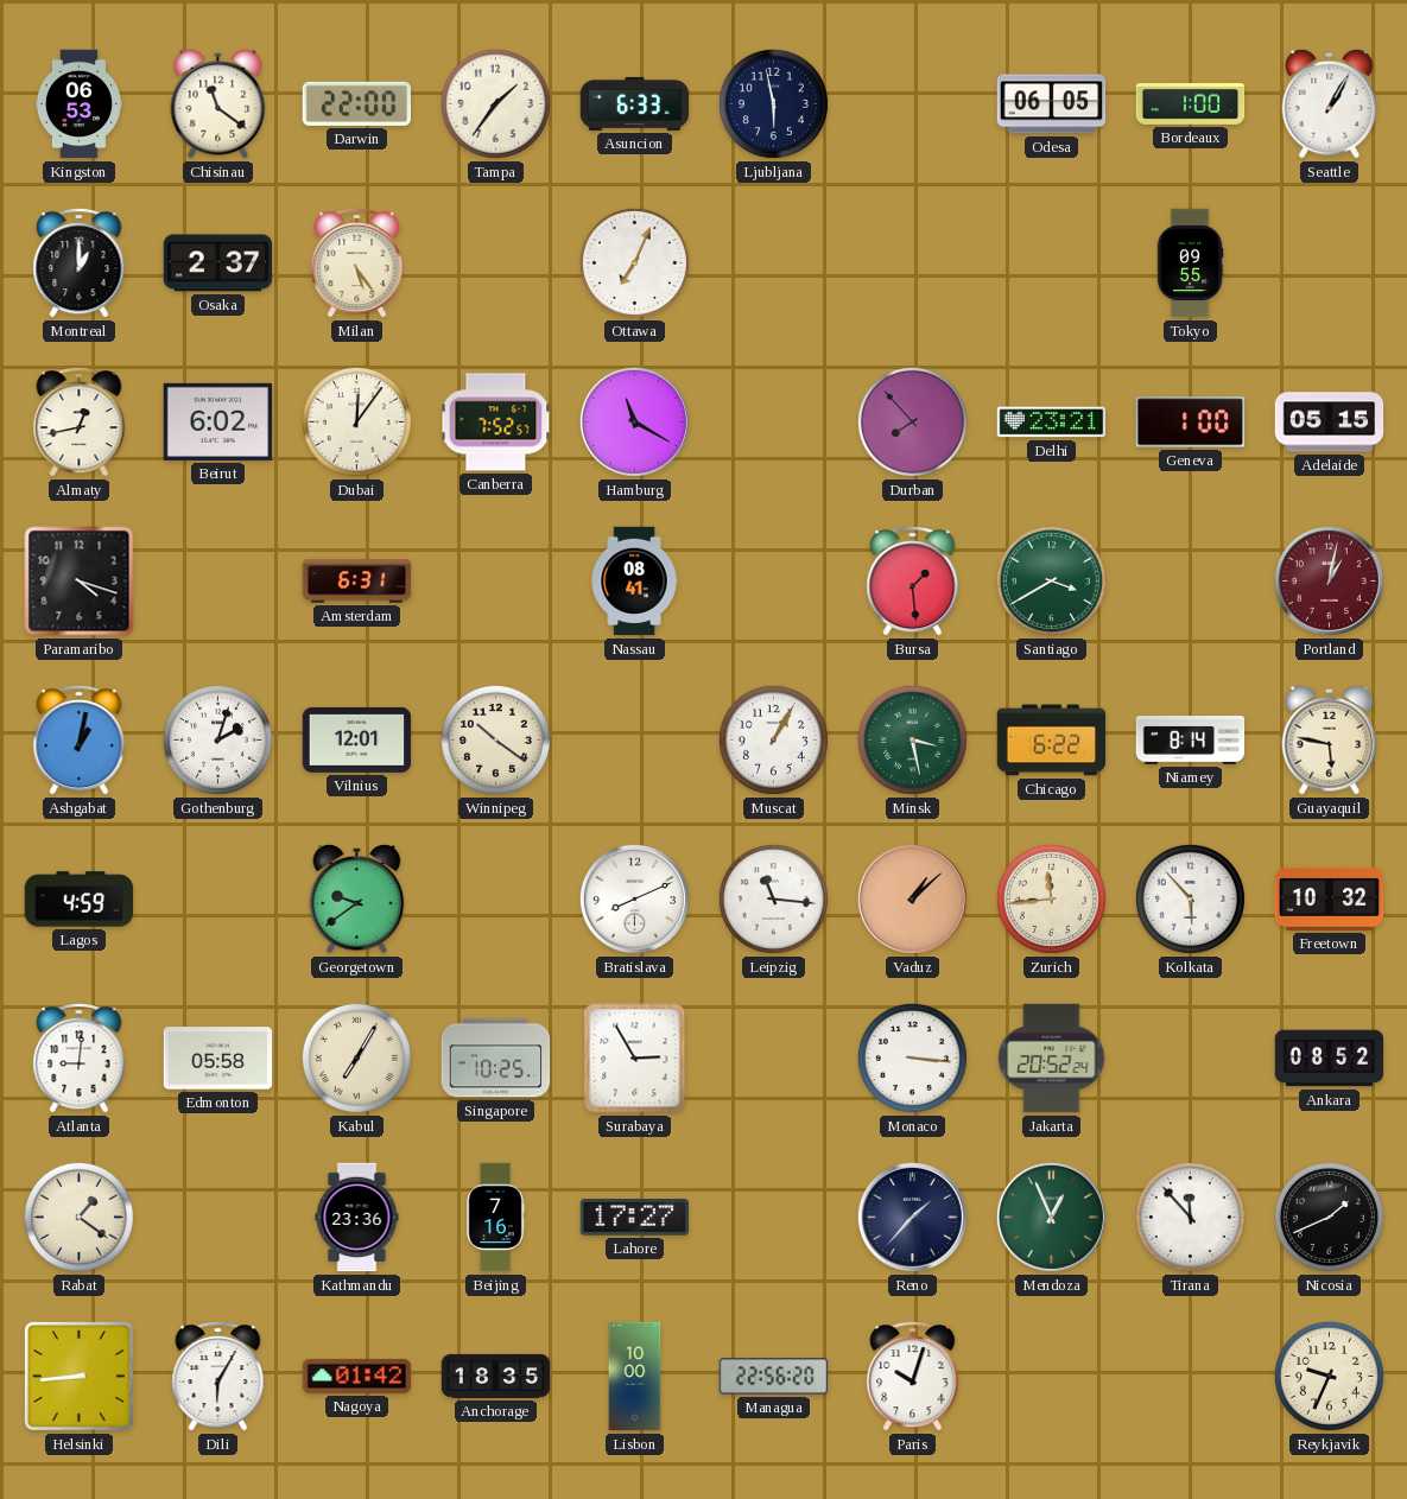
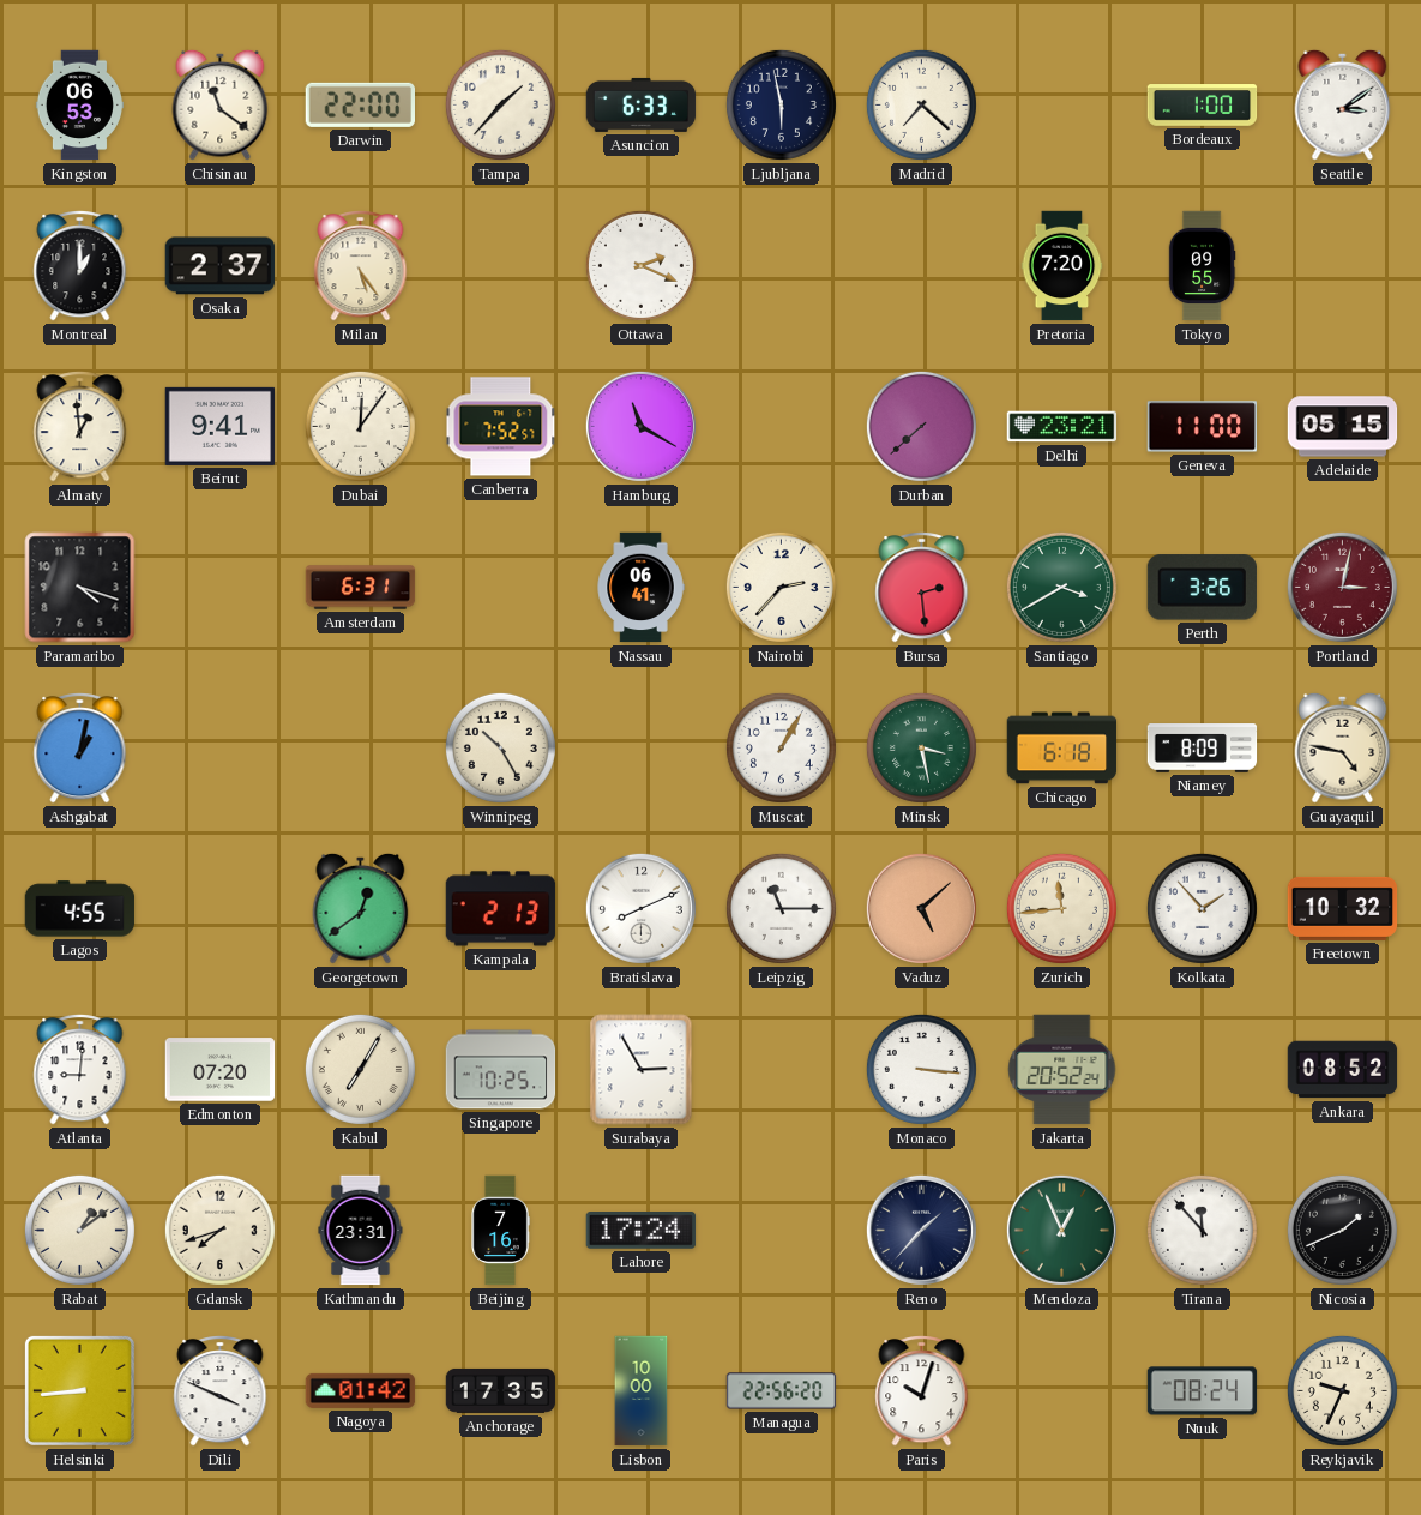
Tampa: 1:36 -> 1:37 (500, 104)
Madrid: none -> 7:22 (921, 104)
Odesa: 06:05 -> none (1052, 104)
Seattle: 1:05 -> 3:09 (1343, 104)
Ottawa: 7:04 -> 2:19 (640, 265)
Pretoria: none -> 7:20 (1062, 266)
Almaty: 12:43 -> 12:59 (80, 427)
Beirut: 6:02 -> 9:41 (221, 426)
Durban: 7:53 -> 7:38 (921, 426)
Geneva: 1:00 -> 11:00 (1203, 427)
Nassau: 08:41 -> 06:41 (640, 588)
Nairobi: none -> 2:37 (781, 587)
Bursa: 1:29 -> 2:29 (922, 588)
Perth: none -> 3:26 (1202, 588)
Portland: 1:02 -> 3:02 (1342, 587)
Gothenburg: 2:03 -> none (217, 739)
Vilnius: 12:01 -> none (357, 739)
Winnipeg: 10:21 -> 10:25 (500, 747)
Chicago: 6:22 -> 6:18 (1062, 749)
Niamey: 8:14 -> 8:09 (1203, 749)
Guayaquil: 5:47 -> 4:47 (1343, 747)
Lagos: 4:59 -> 4:55 (80, 909)
Georgetown: 9:39 -> 12:39 (361, 908)
Kampala: none -> 2:13 (501, 909)
Leipzig: 11:16 -> 11:15 (781, 908)
Vaduz: 1:08 -> 5:08 (921, 908)
Kolkata: 5:53 -> 1:53 (1202, 908)
Edmonton: 05:58 -> 07:20 (221, 1070)
Rabat: 1:21 -> 1:09 (79, 1230)
Gdansk: none -> 7:42 (219, 1230)
Kathmandu: 23:36 -> 23:31 (361, 1231)
Lahore: 17:27 -> 17:24 (642, 1231)
Dili: 6:05 -> 3:49 (221, 1391)
Anchorage: 18:35 -> 17:35 (501, 1390)
Nuuk: none -> 08:24 (1203, 1391)
